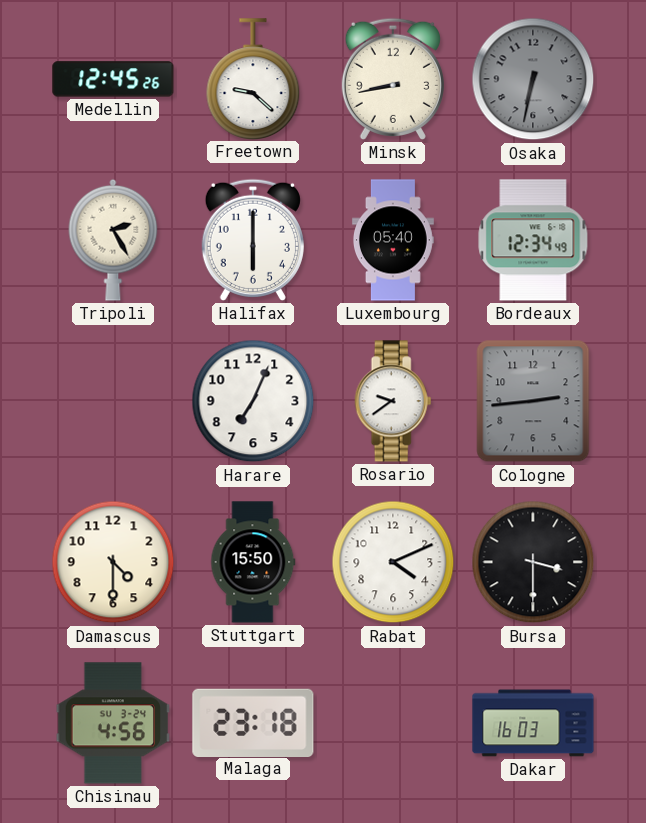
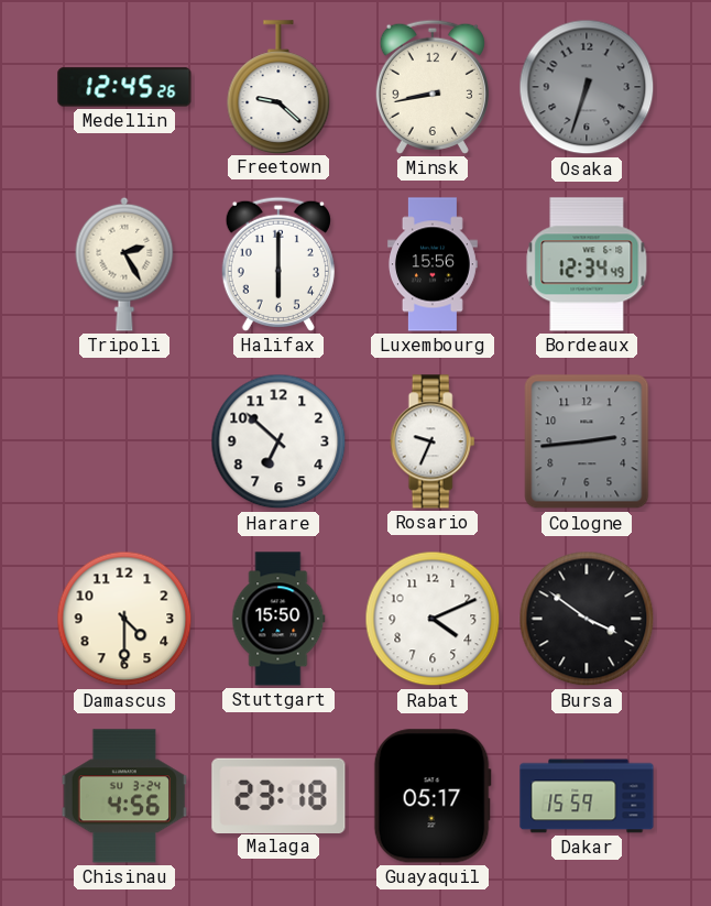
Osaka: 6:32 -> 6:33 (587, 87)
Luxembourg: 05:40 -> 15:56 (433, 264)
Harare: 7:04 -> 6:52 (278, 441)
Rosario: 9:39 -> 9:34 (433, 441)
Bursa: 3:30 -> 3:51 (587, 619)
Guayaquil: none -> 05:17 (433, 796)
Dakar: 16:03 -> 15:59 (587, 796)
